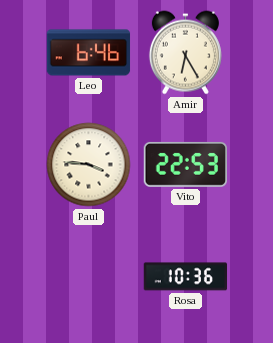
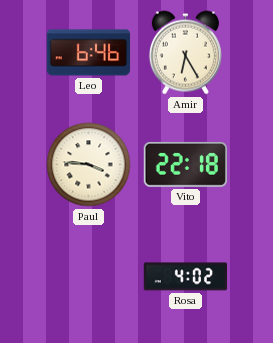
Vito: 22:53 -> 22:18 (185, 164)
Rosa: 10:36 -> 4:02 (186, 277)
